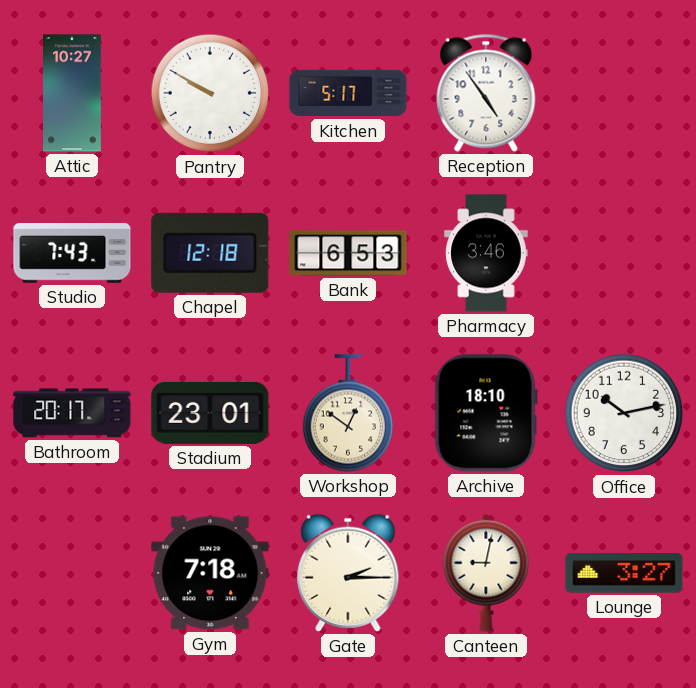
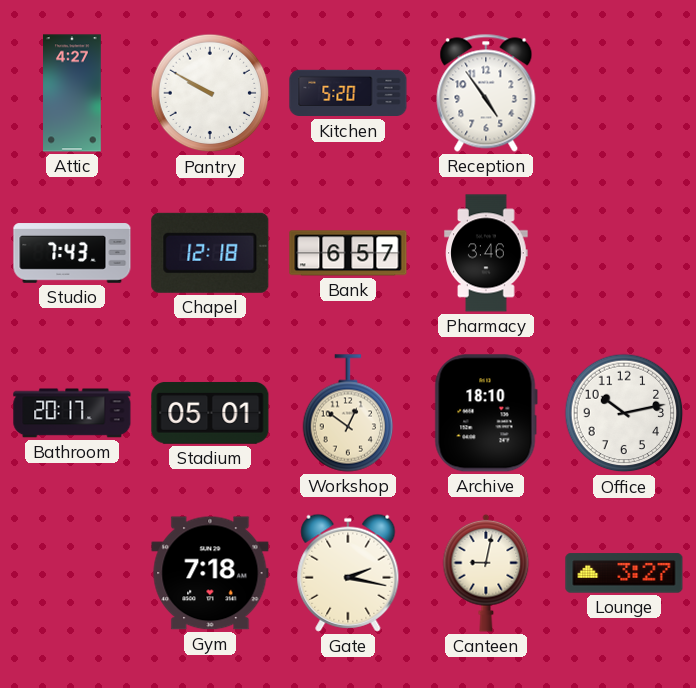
Attic: 10:27 -> 4:27 (73, 93)
Kitchen: 5:17 -> 5:20 (348, 93)
Bank: 6:53 -> 6:57 (348, 253)
Stadium: 23:01 -> 05:01 (210, 413)
Gate: 2:15 -> 2:17 (348, 573)
